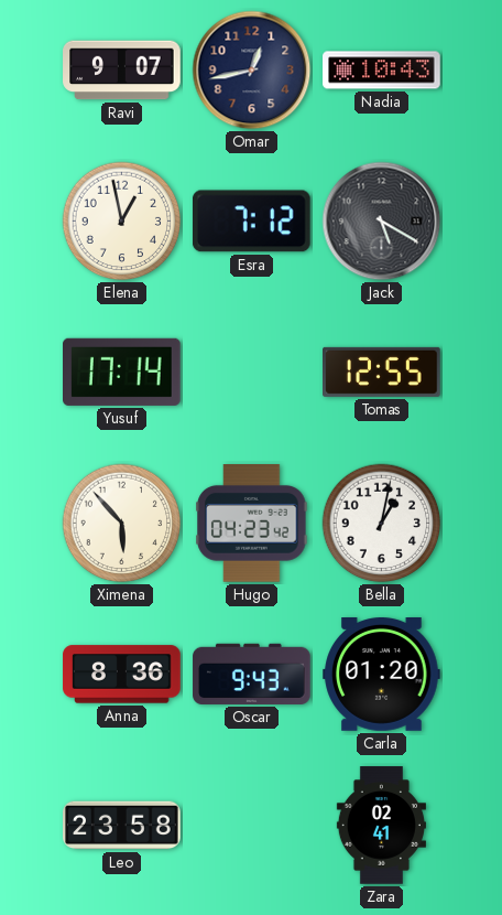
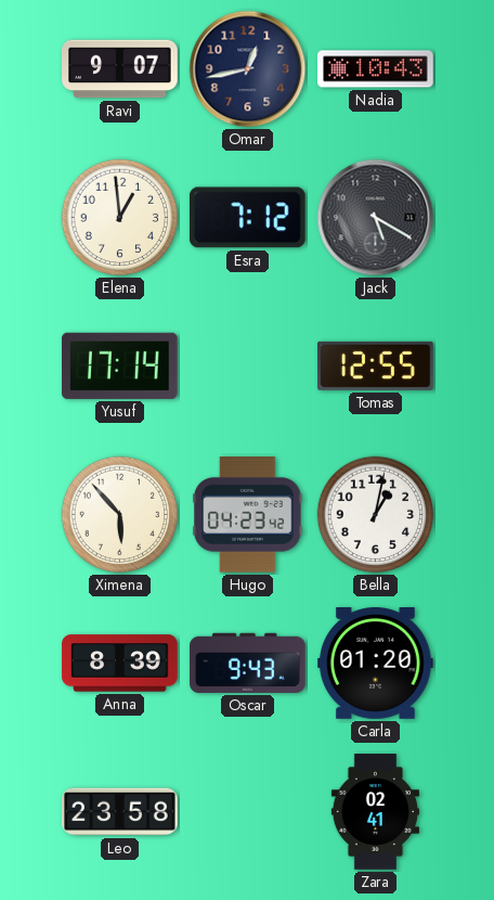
Elena: 12:58 -> 12:59 (120, 218)
Anna: 8:36 -> 8:39 (120, 664)
